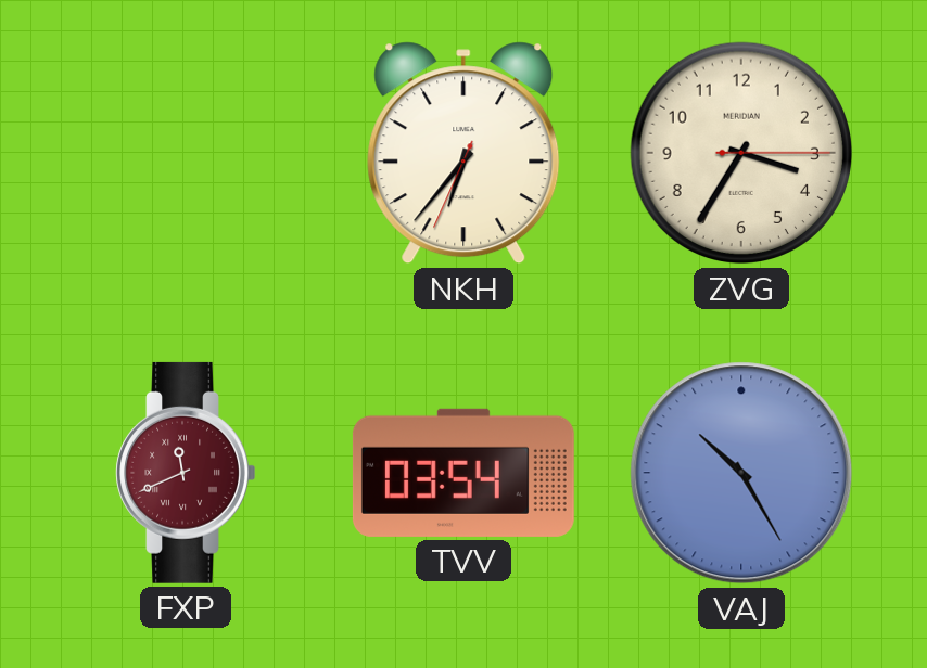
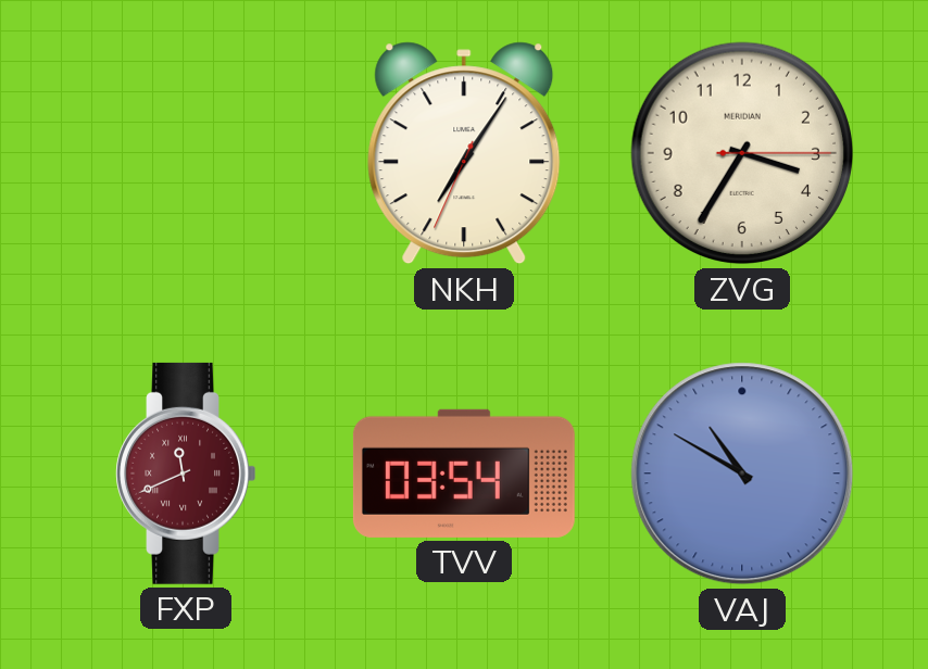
NKH: 6:36 -> 7:05 (464, 153)
VAJ: 10:25 -> 10:50 (742, 474)
